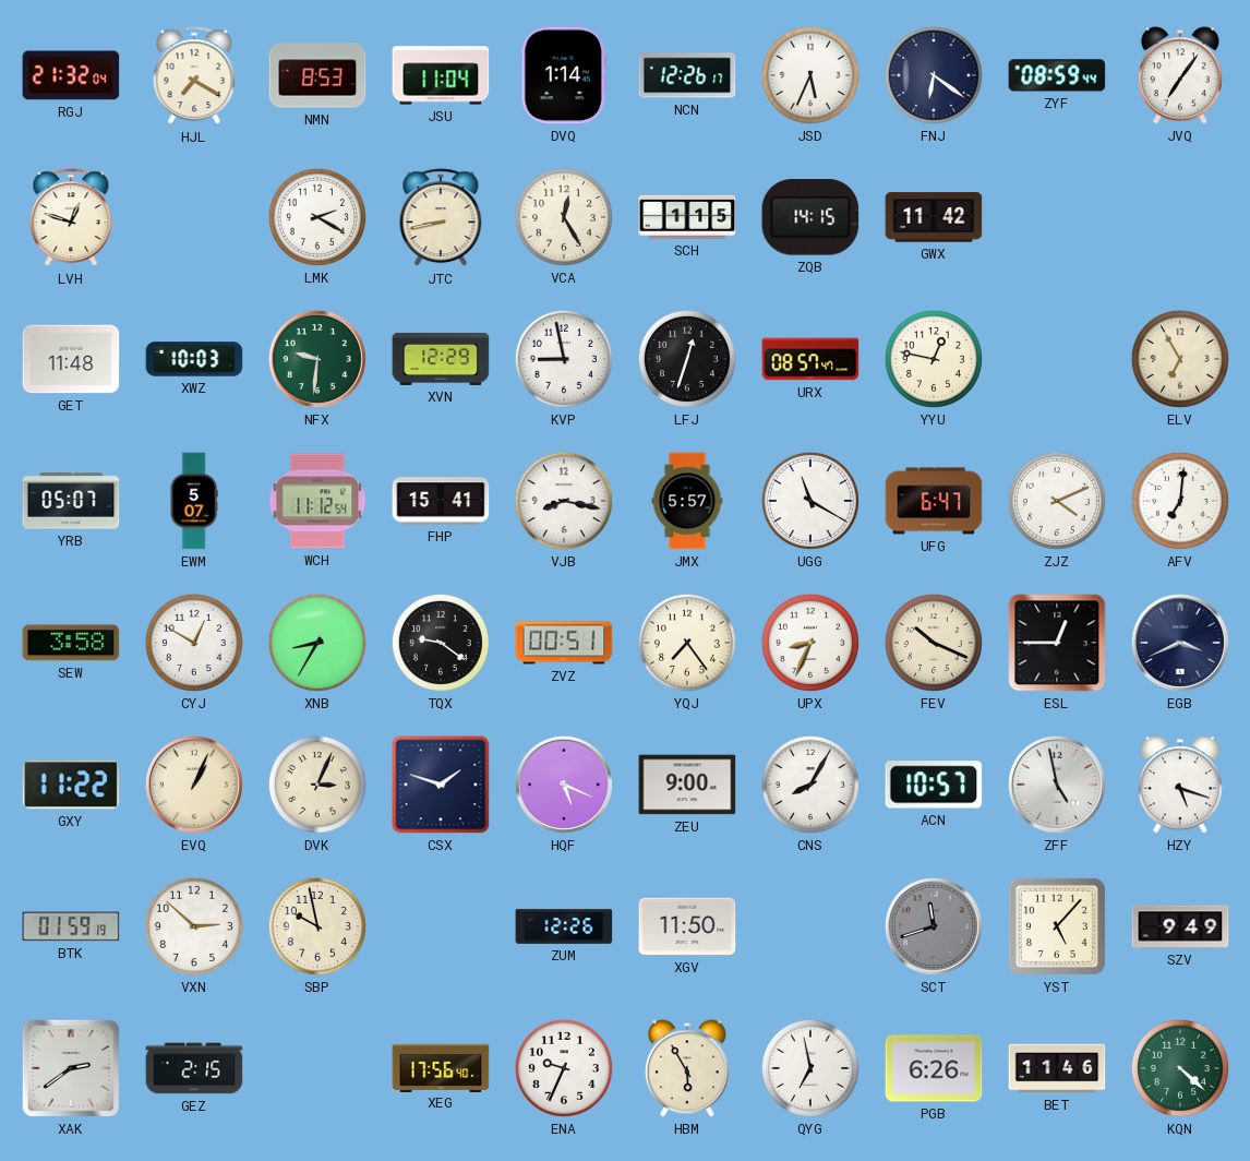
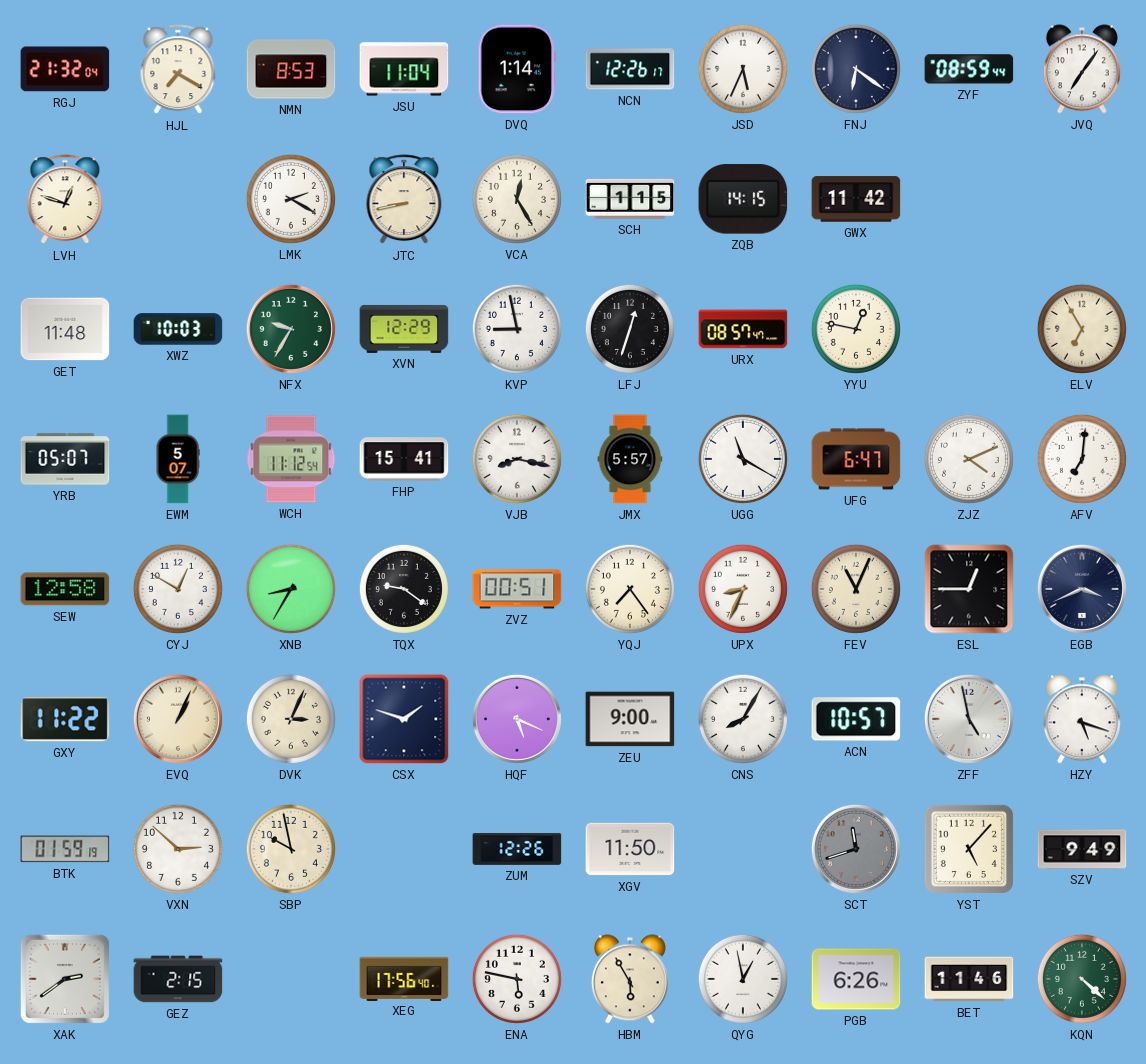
NFX: 9:31 -> 9:35 (291, 329)
SEW: 3:58 -> 12:58 (65, 589)
FEV: 10:19 -> 11:04 (856, 589)
ENA: 9:34 -> 5:47 (517, 979)
QYG: 6:58 -> 12:58 (743, 979)
